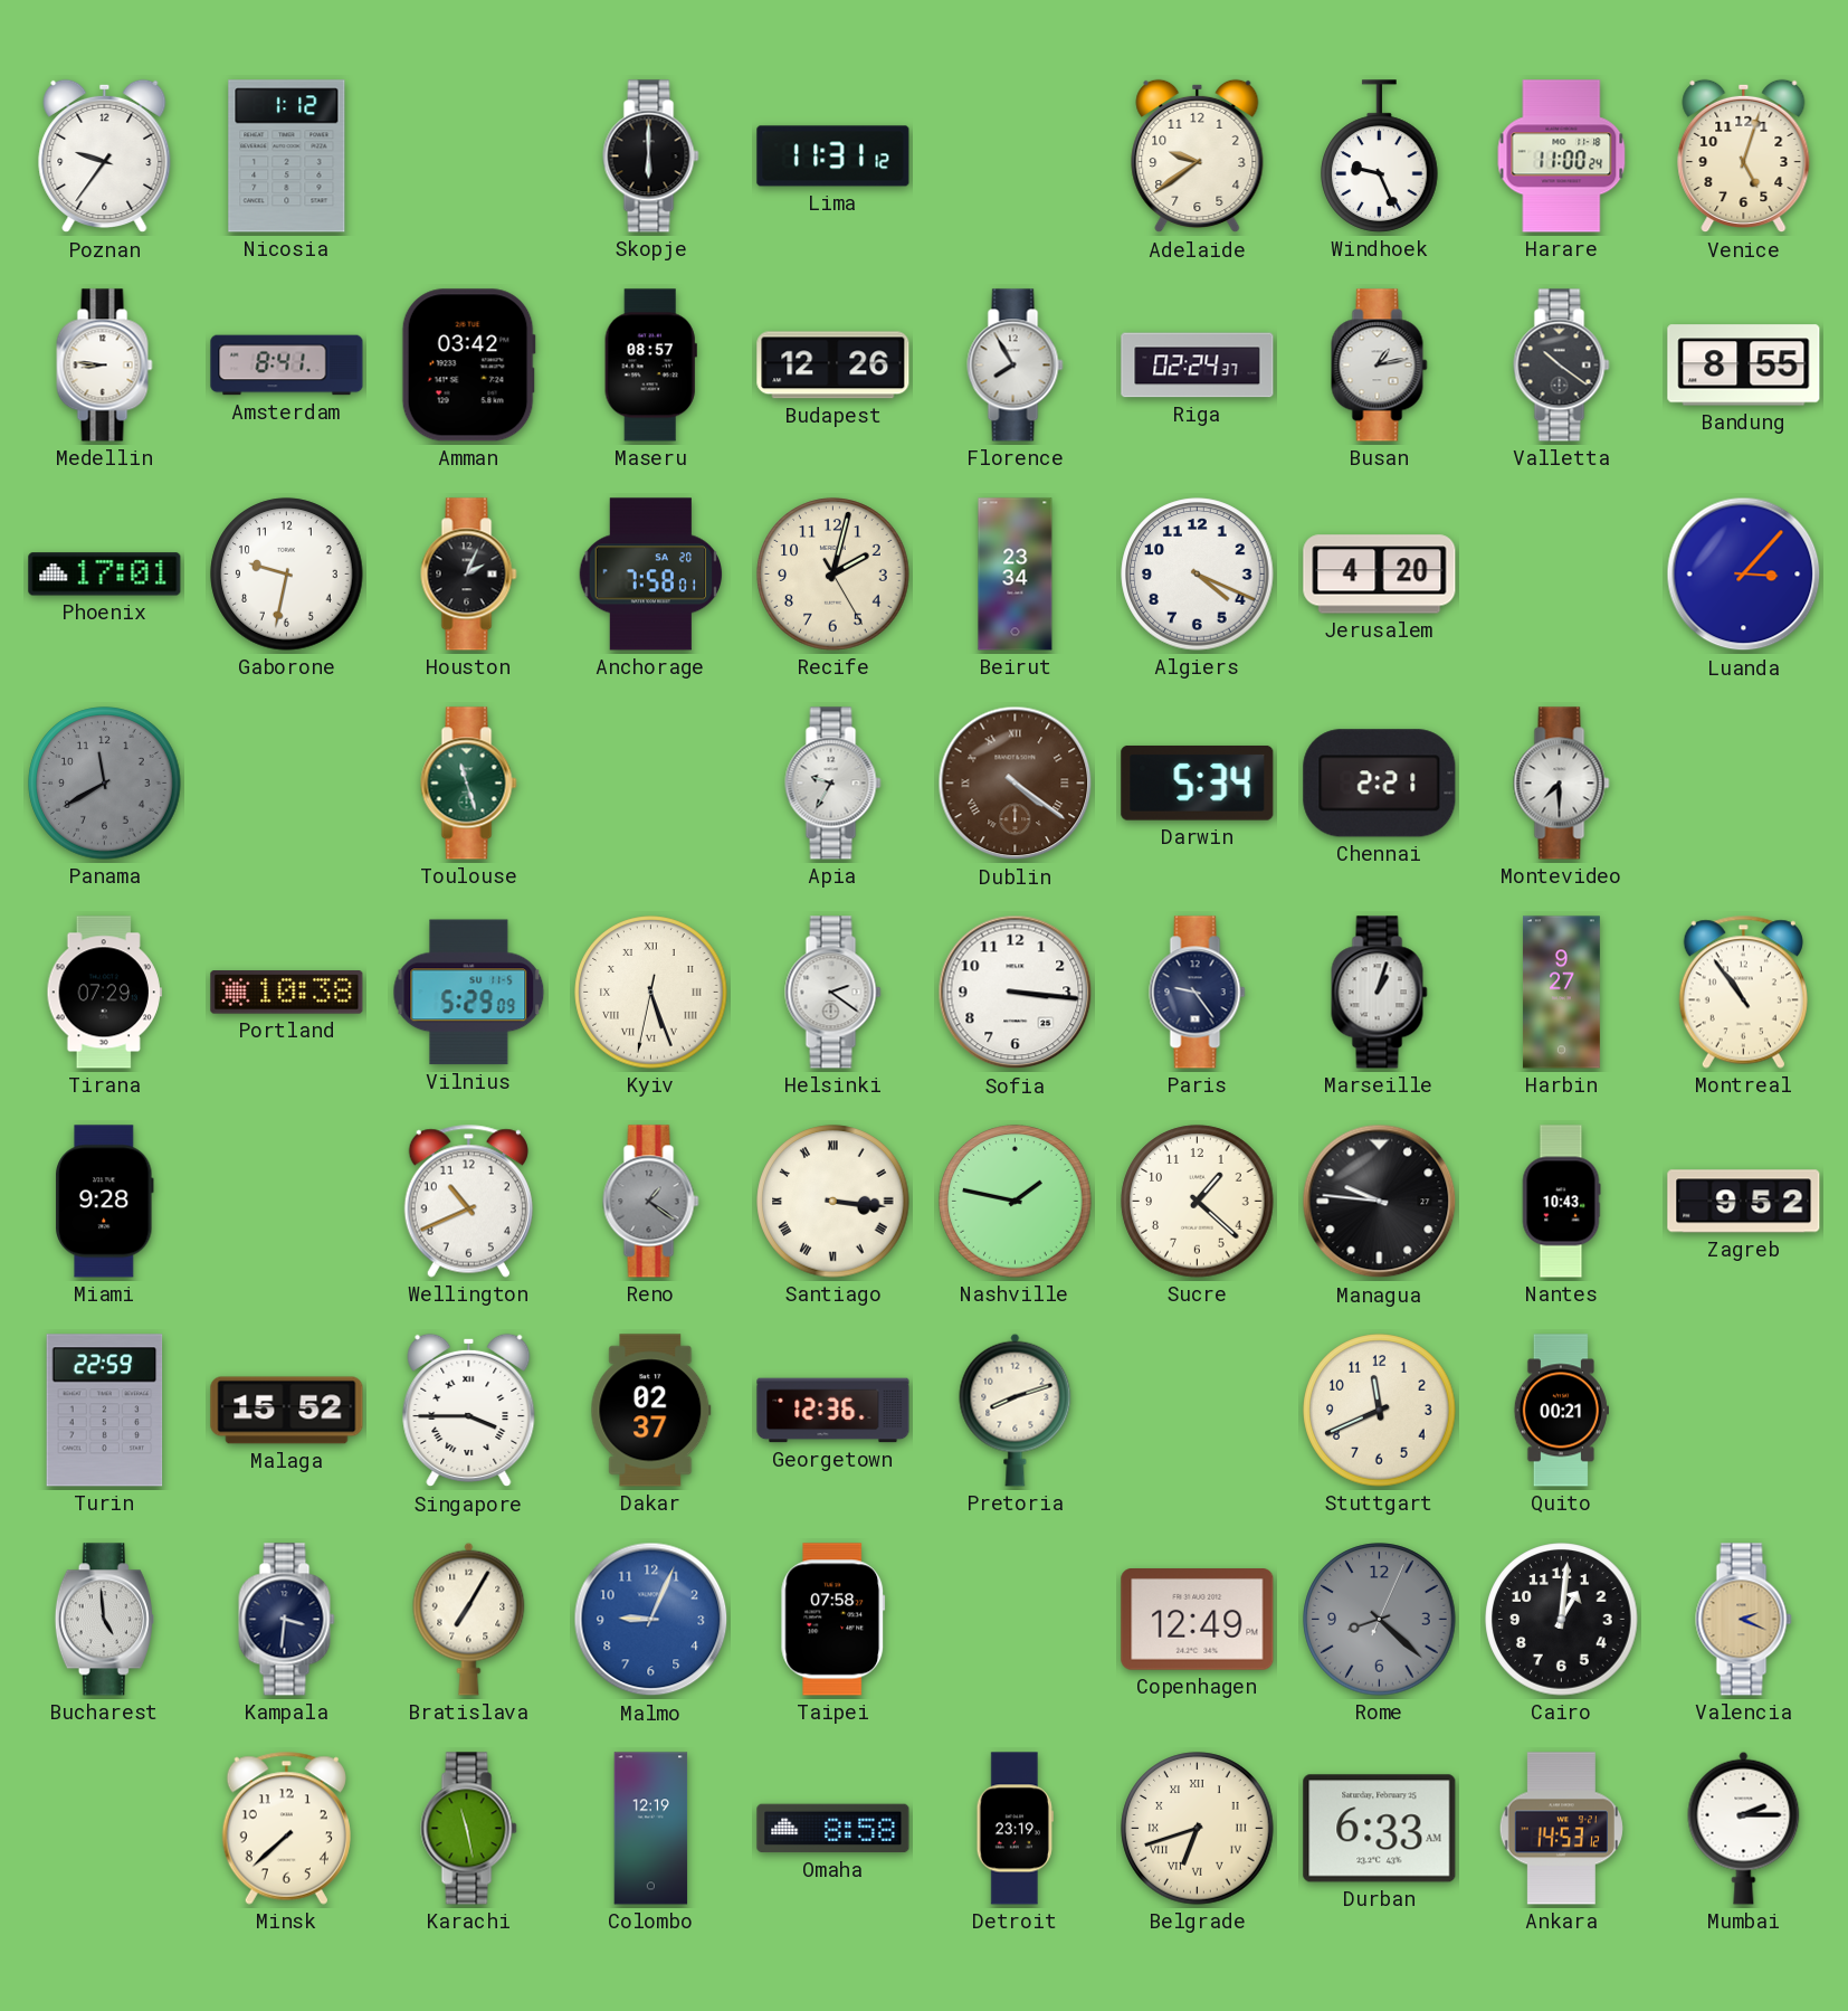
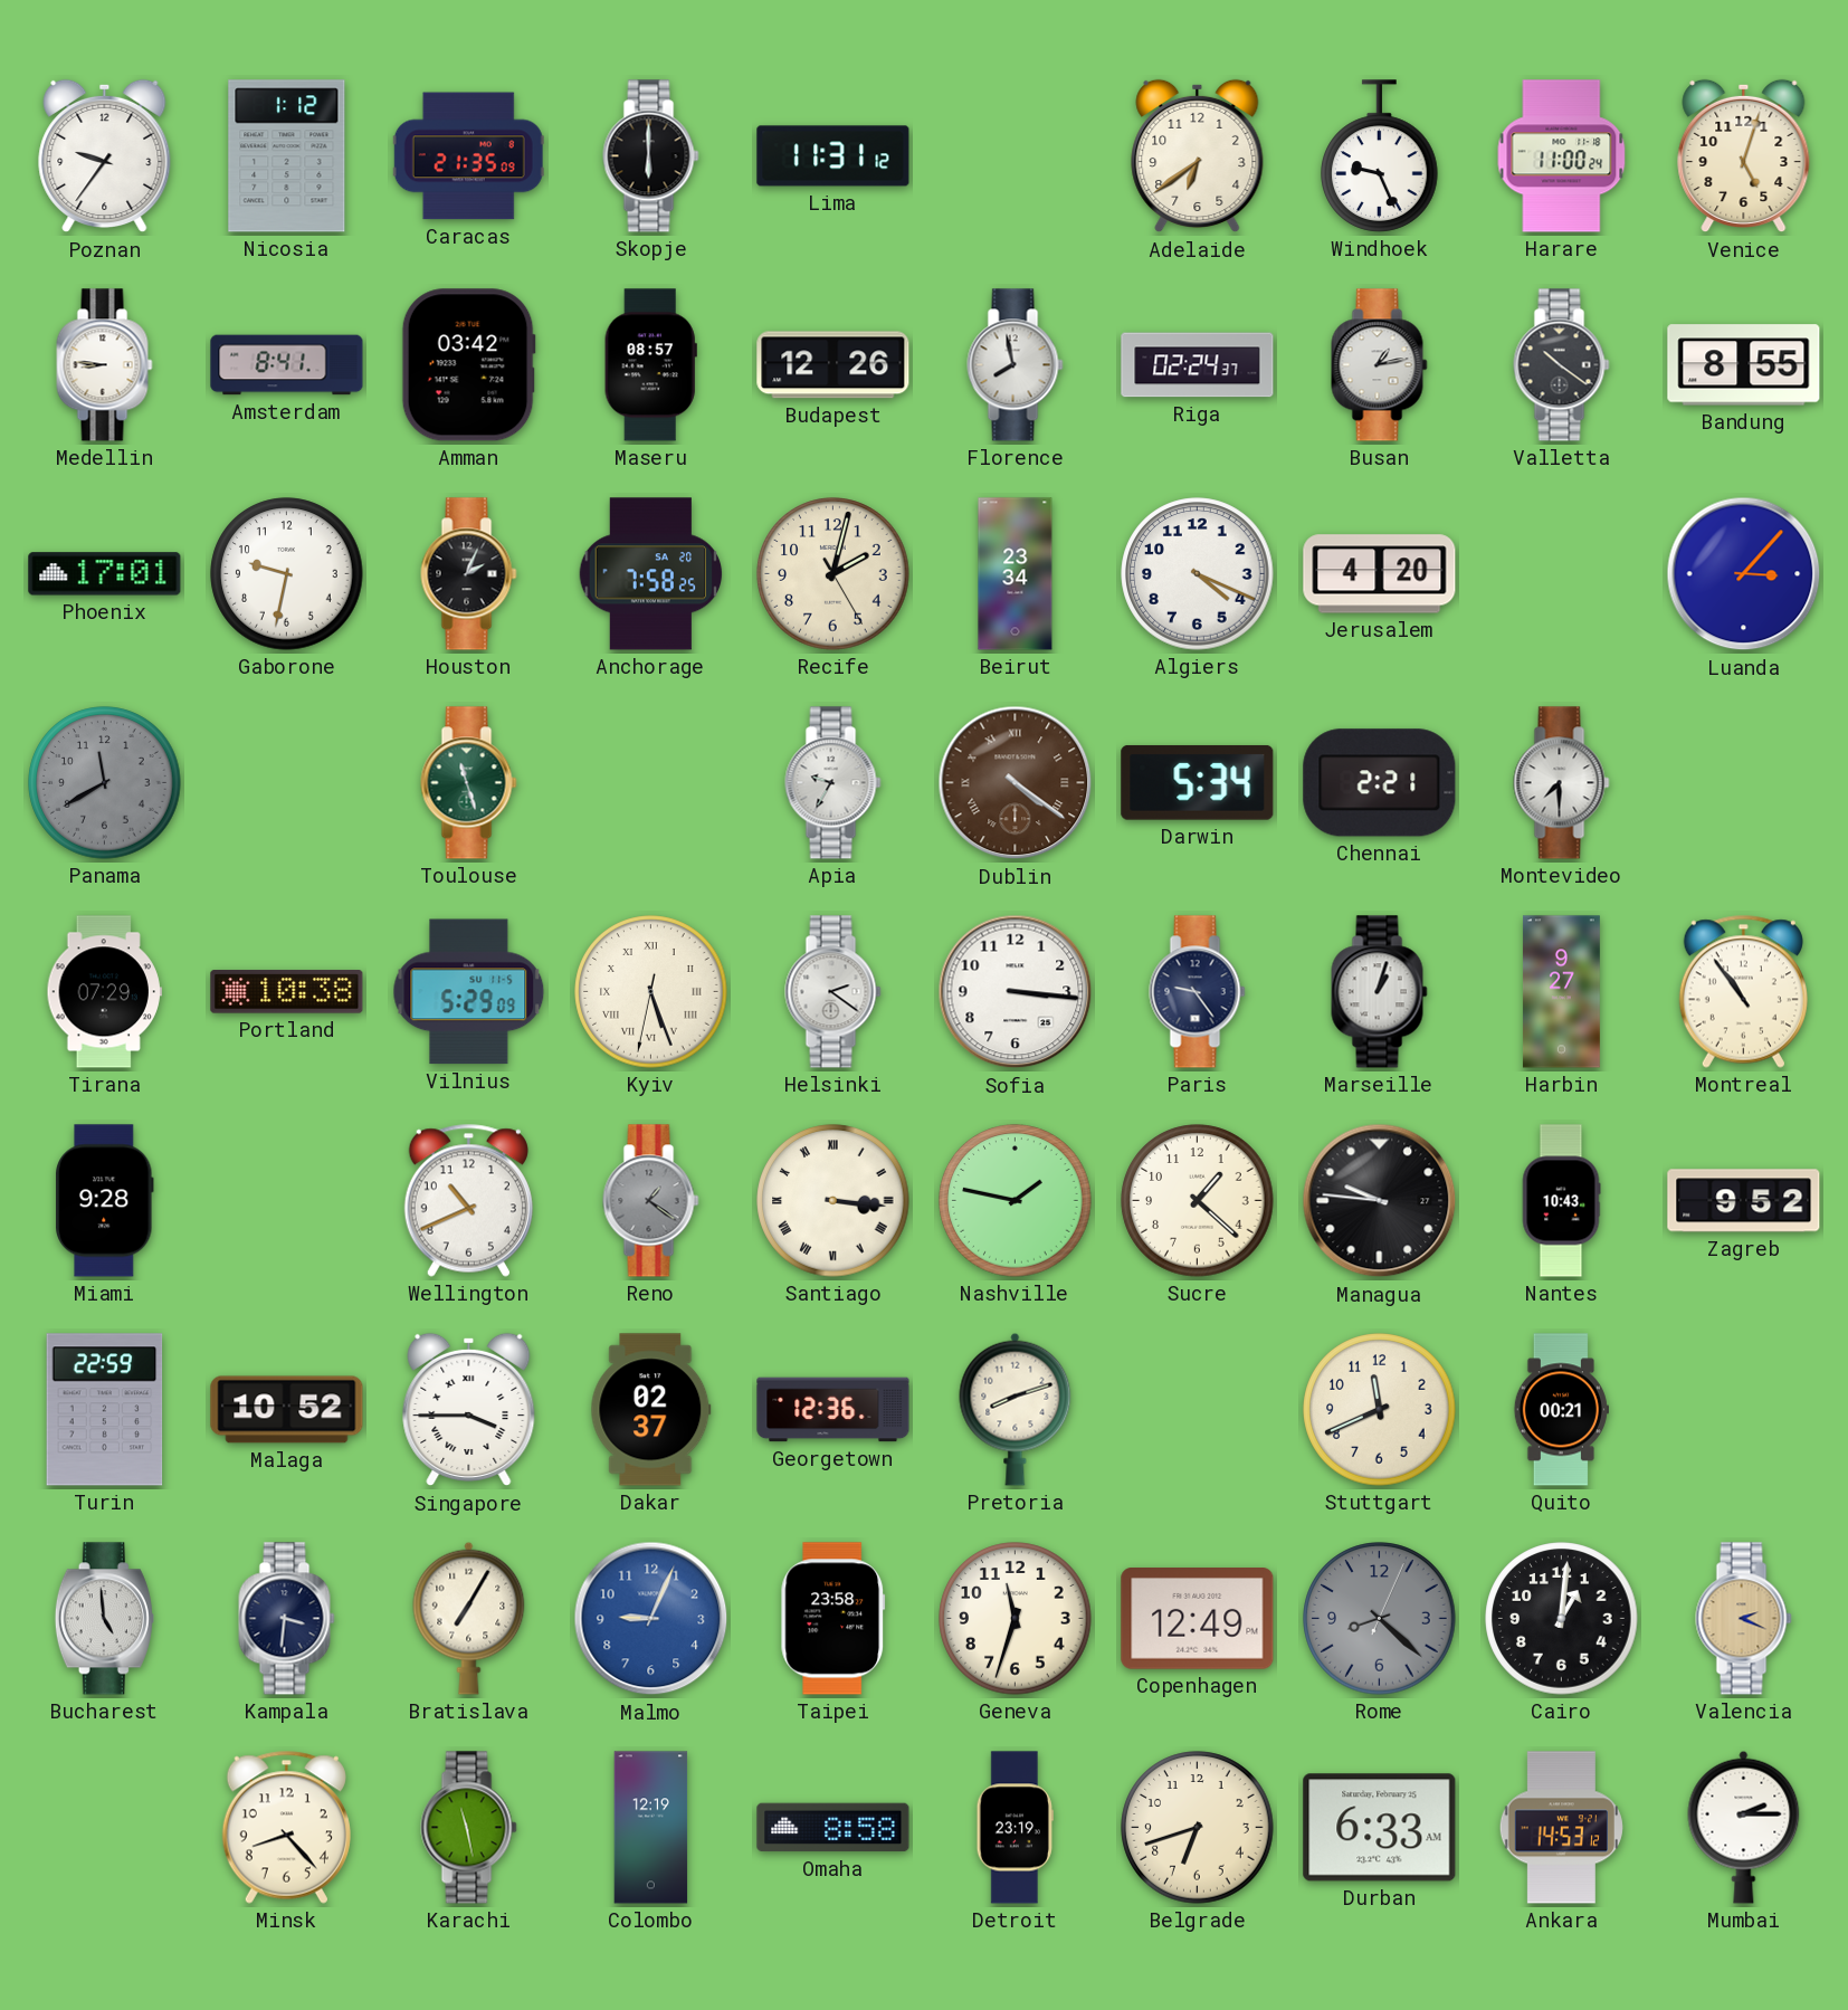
Caracas: none -> 21:35 (468, 156)
Adelaide: 9:39 -> 6:39 (1198, 156)
Florence: 7:55 -> 7:58 (1016, 365)
Anchorage: 7:58:01 -> 7:58:25 (651, 574)
Malaga: 15:52 -> 10:52 (287, 1410)
Taipei: 07:58 -> 23:58 (833, 1619)
Geneva: none -> 11:33 (1016, 1619)
Minsk: 7:38 -> 8:23 (286, 1827)
Belgrade numerals: Roman -> Arabic (1198, 1828)
